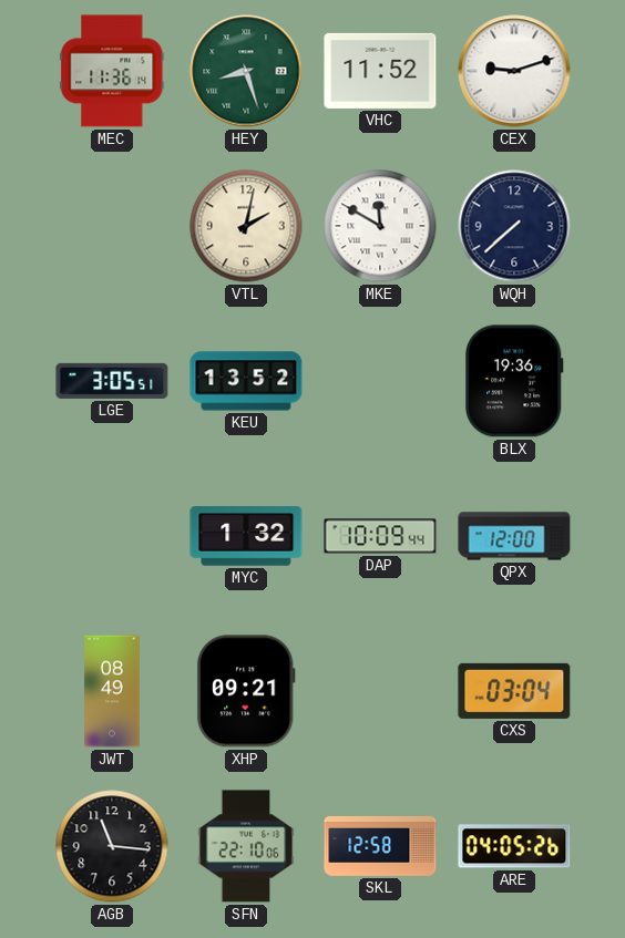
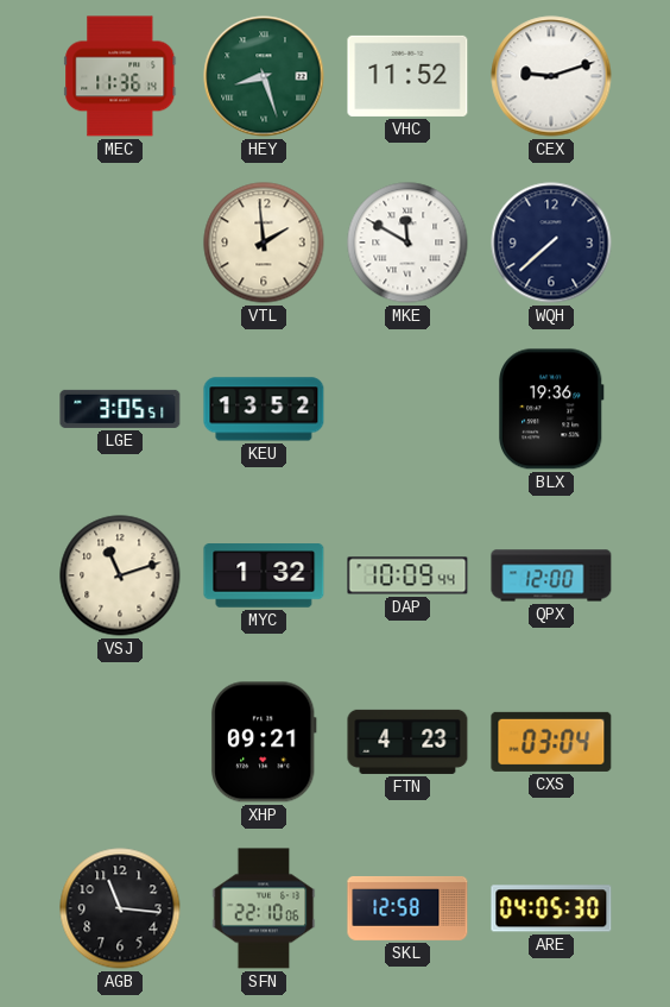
VTL: 2:02 -> 1:59 (264, 243)
VSJ: none -> 11:12 (120, 575)
JWT: 08:49 -> none (112, 691)
FTN: none -> 4:23 (407, 742)
ARE: 04:05:26 -> 04:05:30 (551, 908)
